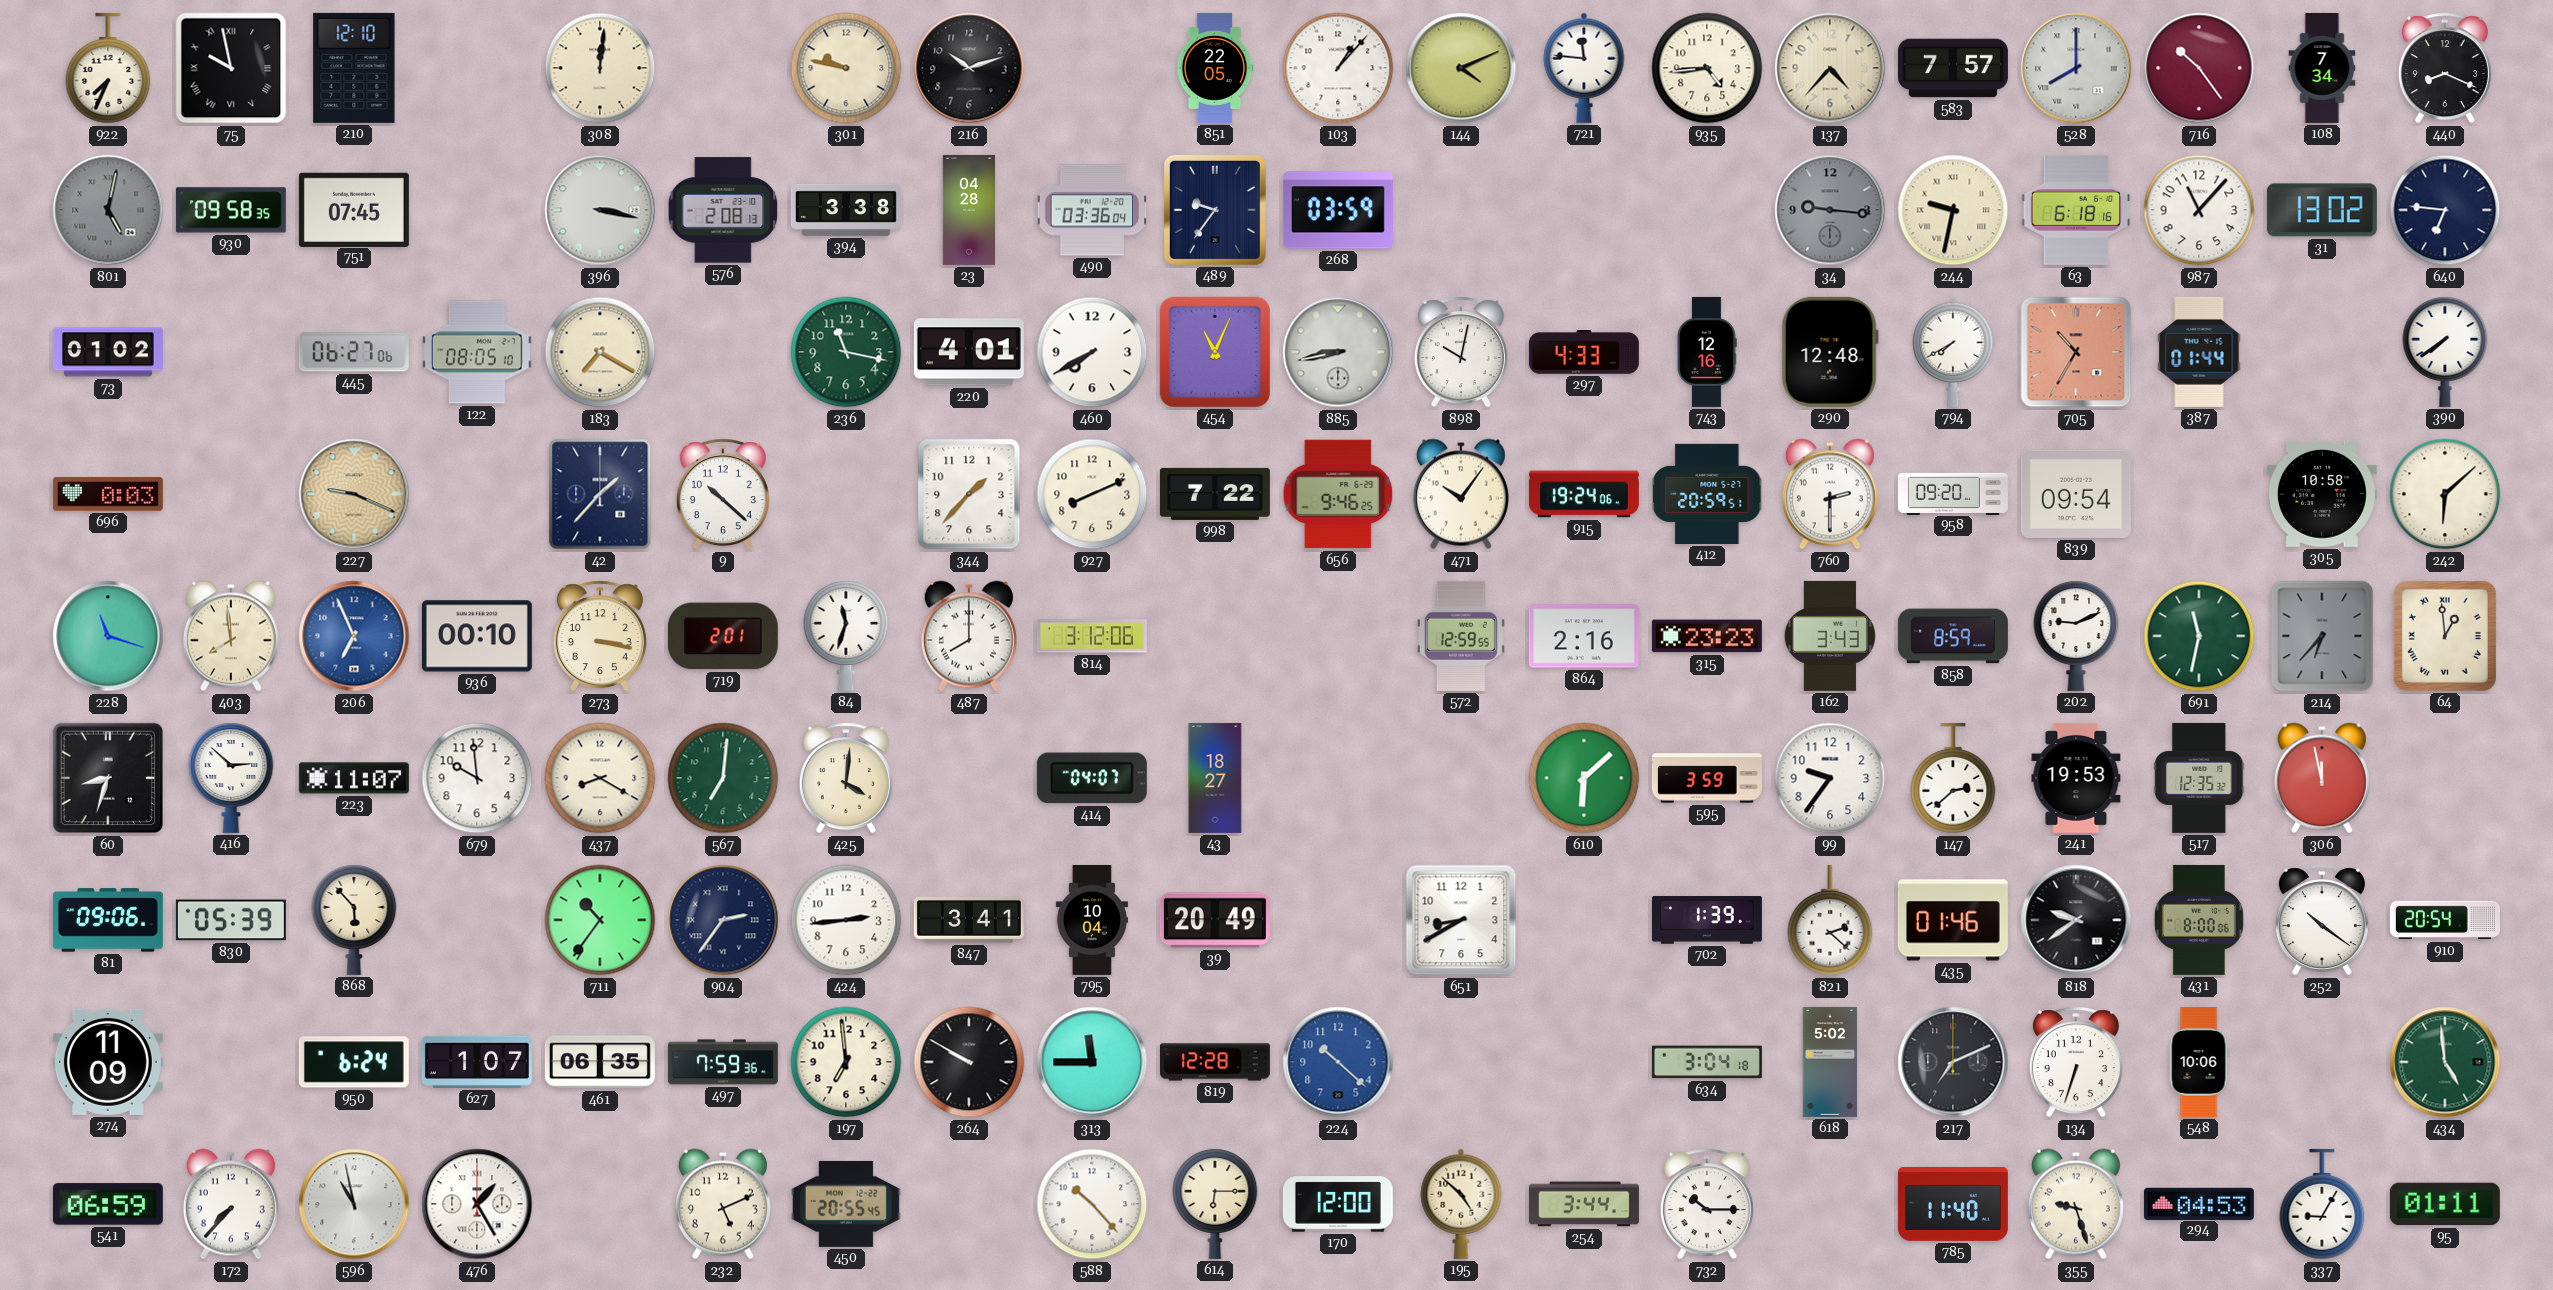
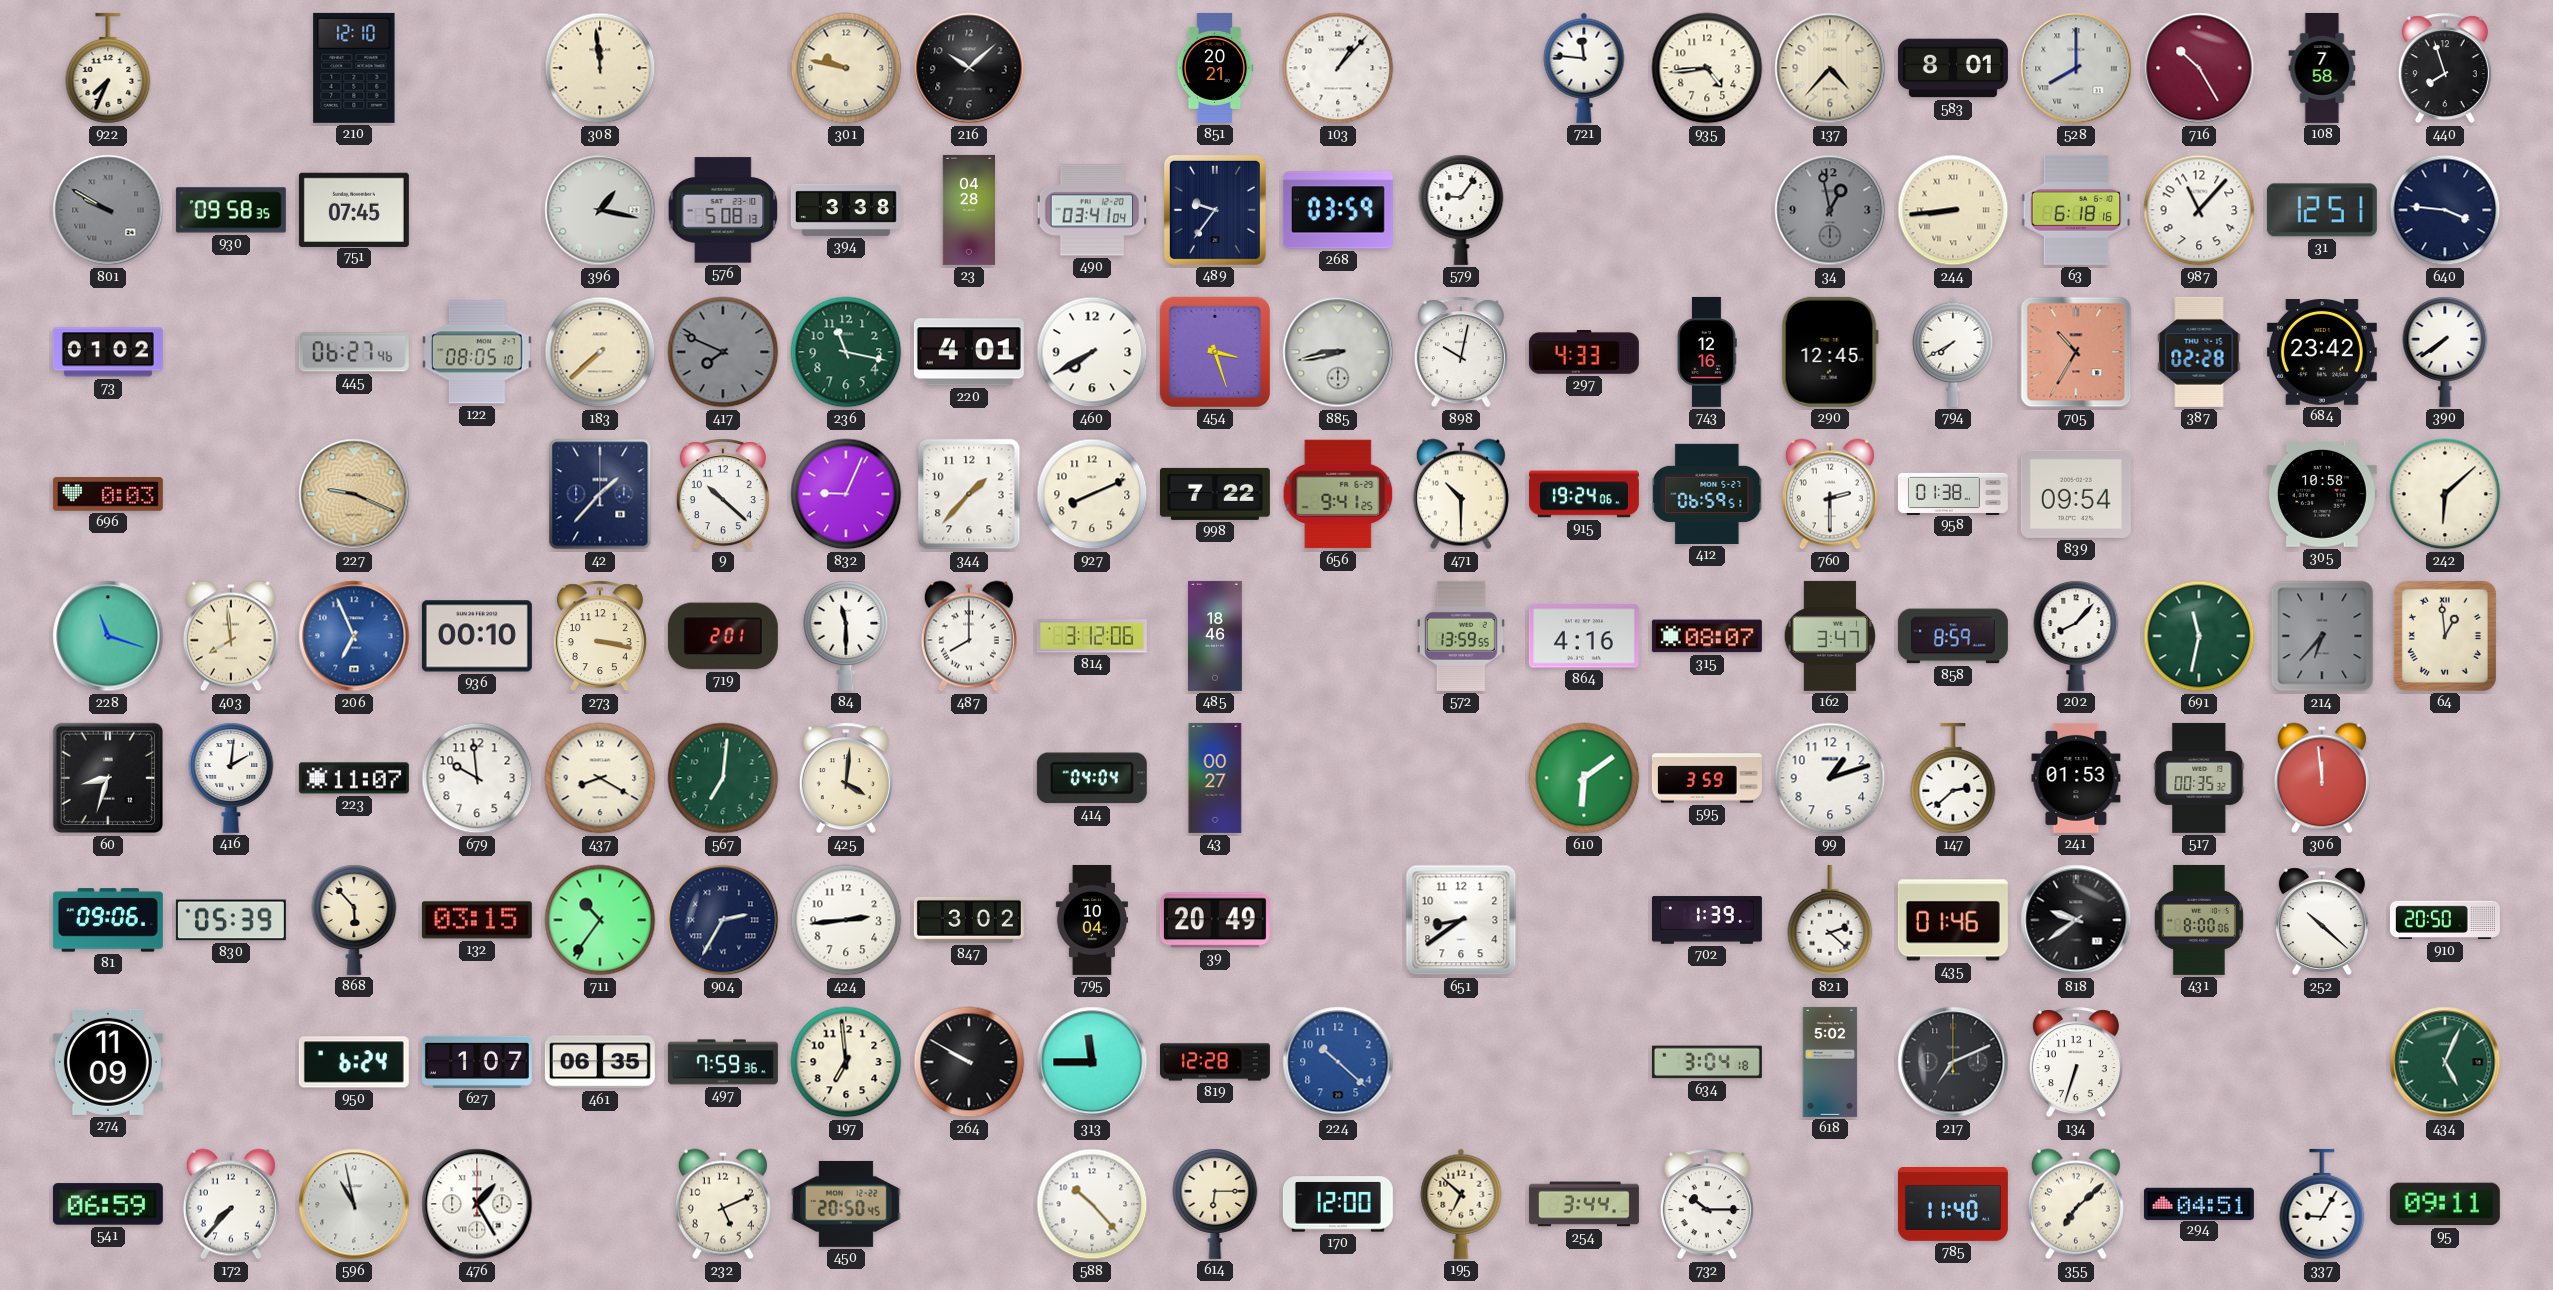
75: 9:58 -> none (231, 68)
308: 12:01 -> 11:59 (600, 68)
216: 10:12 -> 10:08 (969, 68)
851: 22:05 -> 20:21 (1215, 68)
144: 4:11 -> none (1461, 68)
583: 7:57 -> 8:01 (1953, 68)
716: 10:24 -> 10:25 (2199, 68)
108: 7:34 -> 7:58 (2322, 68)
440: 8:19 -> 7:57 (2445, 68)
801: 5:02 -> 9:50 (108, 210)
396: 3:17 -> 1:17 (600, 210)
576: 2:08 -> 5:08 (723, 210)
490: 03:36 -> 03:41 (1092, 210)
579: none -> 9:06 (1461, 210)
34: 9:16 -> 12:58 (1830, 210)
244: 9:32 -> 8:44 (1953, 210)
31: 13:02 -> 12:51 (2322, 210)
640: 6:46 -> 3:46 (2445, 210)
445: 06:27:06 -> 06:27:46 (354, 352)
183: 7:20 -> 7:38 (600, 352)
417: none -> 7:49 (723, 352)
454: 11:04 -> 3:27 (1215, 352)
290: 12:48 -> 12:45 (1830, 352)
387: 01:44 -> 02:28 (2199, 352)
684: none -> 23:42 (2322, 353)
832: none -> 9:04 (846, 494)
656: 9:46 -> 9:41 (1338, 494)
471: 10:06 -> 10:30 (1461, 494)
412: 20:59 -> 06:59 (1707, 494)
958: 09:20 -> 01:38 (1953, 493)
84: 11:33 -> 11:30 (846, 636)
485: none -> 18:46 (1215, 636)
572: 12:59 -> 13:59 (1462, 636)
864: 2:16 -> 4:16 (1584, 636)
315: 23:23 -> 08:07 (1707, 636)
162: 3:43 -> 3:47 (1830, 636)
202: 9:11 -> 8:07 (2076, 636)
416: 2:52 -> 2:01 (231, 778)
414: 04:07 -> 04:04 (1092, 778)
43: 18:27 -> 00:27 (1215, 778)
610: 6:08 -> 6:09 (1584, 778)
99: 9:36 -> 1:12 (1830, 778)
241: 19:53 -> 01:53 (2076, 778)
517: 12:35 -> 00:35 (2199, 778)
306: 11:58 -> 11:59 (2322, 778)
132: none -> 03:15 (477, 920)
904: 2:36 -> 2:35 (723, 920)
847: 3:41 -> 3:02 (969, 920)
651: 8:40 -> 8:39 (1461, 920)
252: 10:21 -> 10:22 (2322, 920)
910: 20:54 -> 20:50 (2445, 920)
548: 10:06 -> none (2199, 1062)
434: 4:59 -> 5:04 (2445, 1062)
450: 20:55 -> 20:50 (846, 1204)
195: 4:52 -> 6:52 (1461, 1204)
355: 9:27 -> 7:08 (2076, 1204)
294: 04:53 -> 04:51 (2199, 1203)
95: 01:11 -> 09:11 (2445, 1204)
